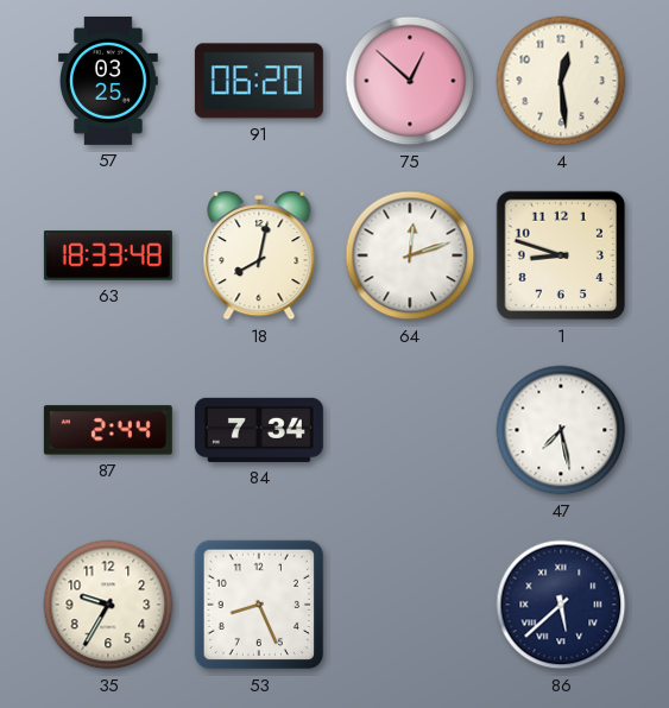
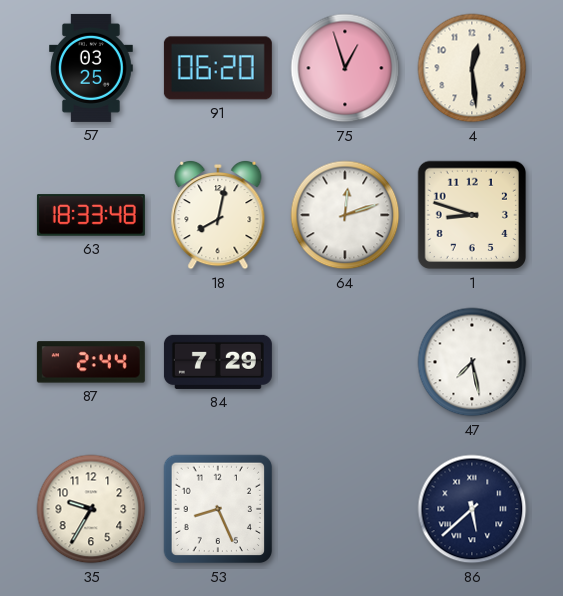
75: 12:52 -> 12:57 (345, 68)
84: 7:34 -> 7:29 (218, 362)
